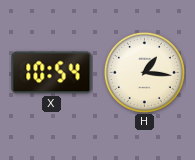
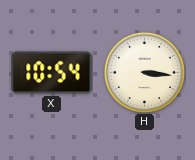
H: 1:16 -> 3:16 (144, 72)
